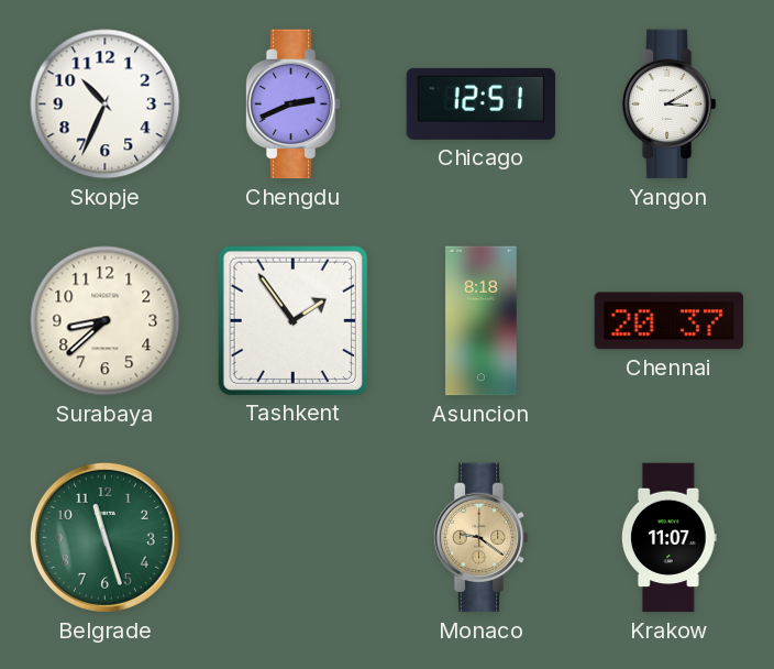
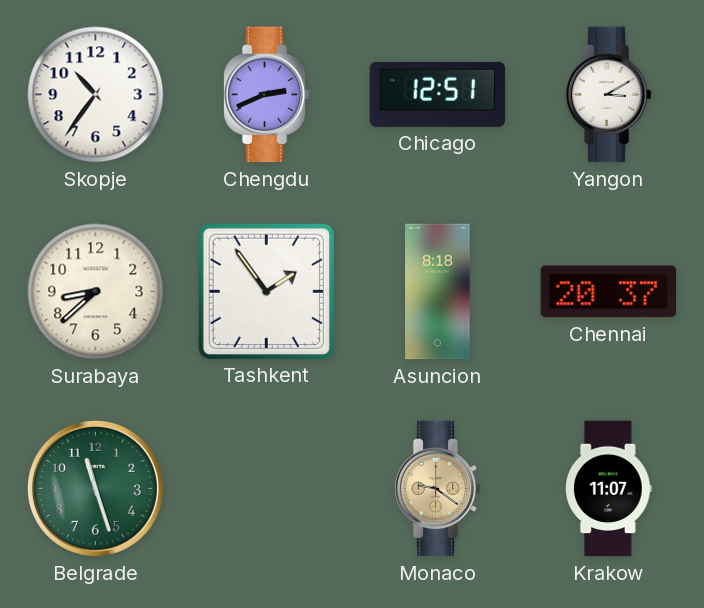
Skopje: 10:34 -> 10:36 (96, 95)
